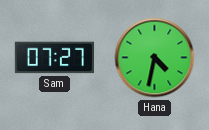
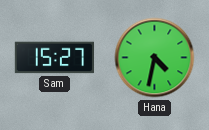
Sam: 07:27 -> 15:27 (54, 58)
